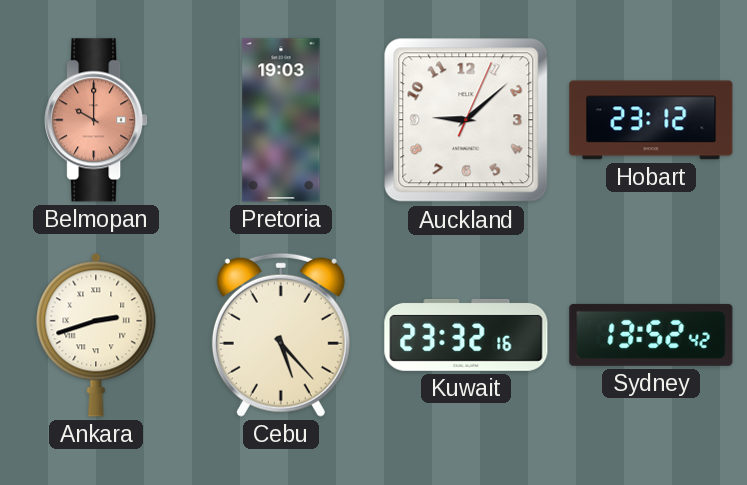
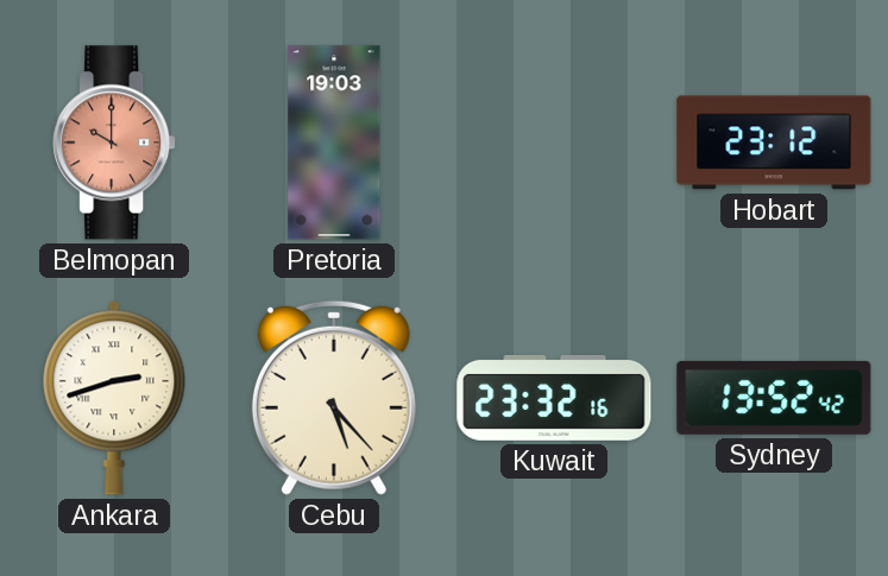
Auckland: 9:08 -> none (466, 120)
